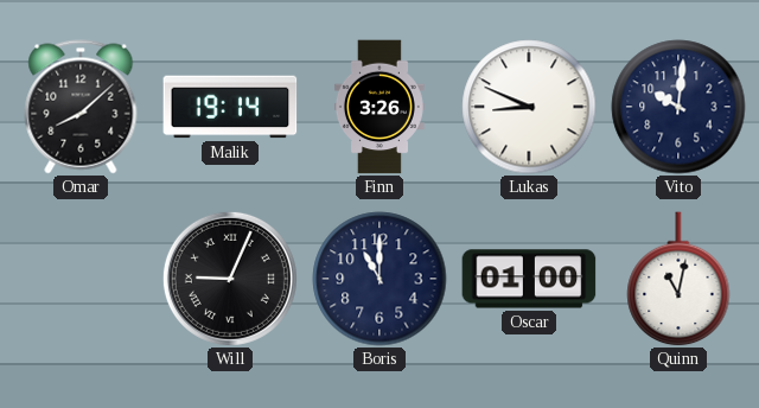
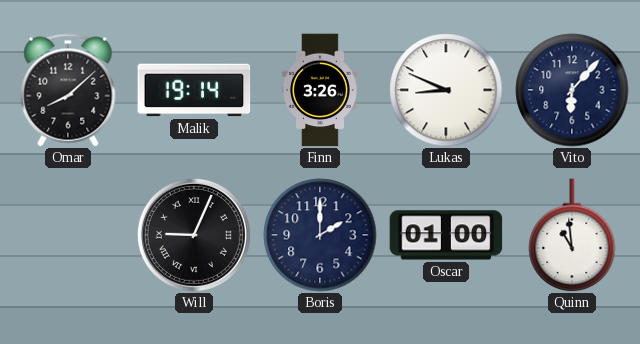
Vito: 10:01 -> 6:07 (572, 90)
Boris: 11:00 -> 2:00 (320, 235)
Quinn: 11:02 -> 10:59 (572, 235)
